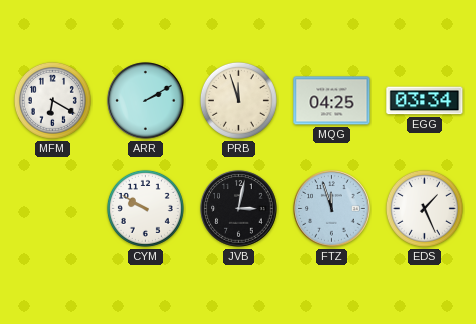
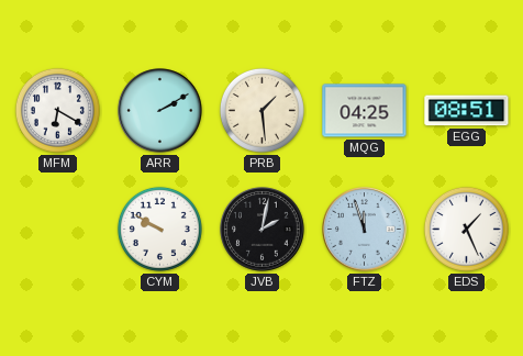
PRB: 11:57 -> 1:29 (261, 110)
EGG: 03:34 -> 08:51 (467, 111)
JVB: 3:02 -> 2:02 (263, 230)
